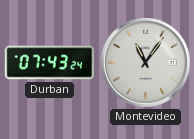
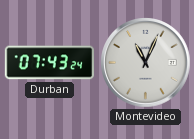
Montevideo: 11:06 -> 11:04 (146, 63)
